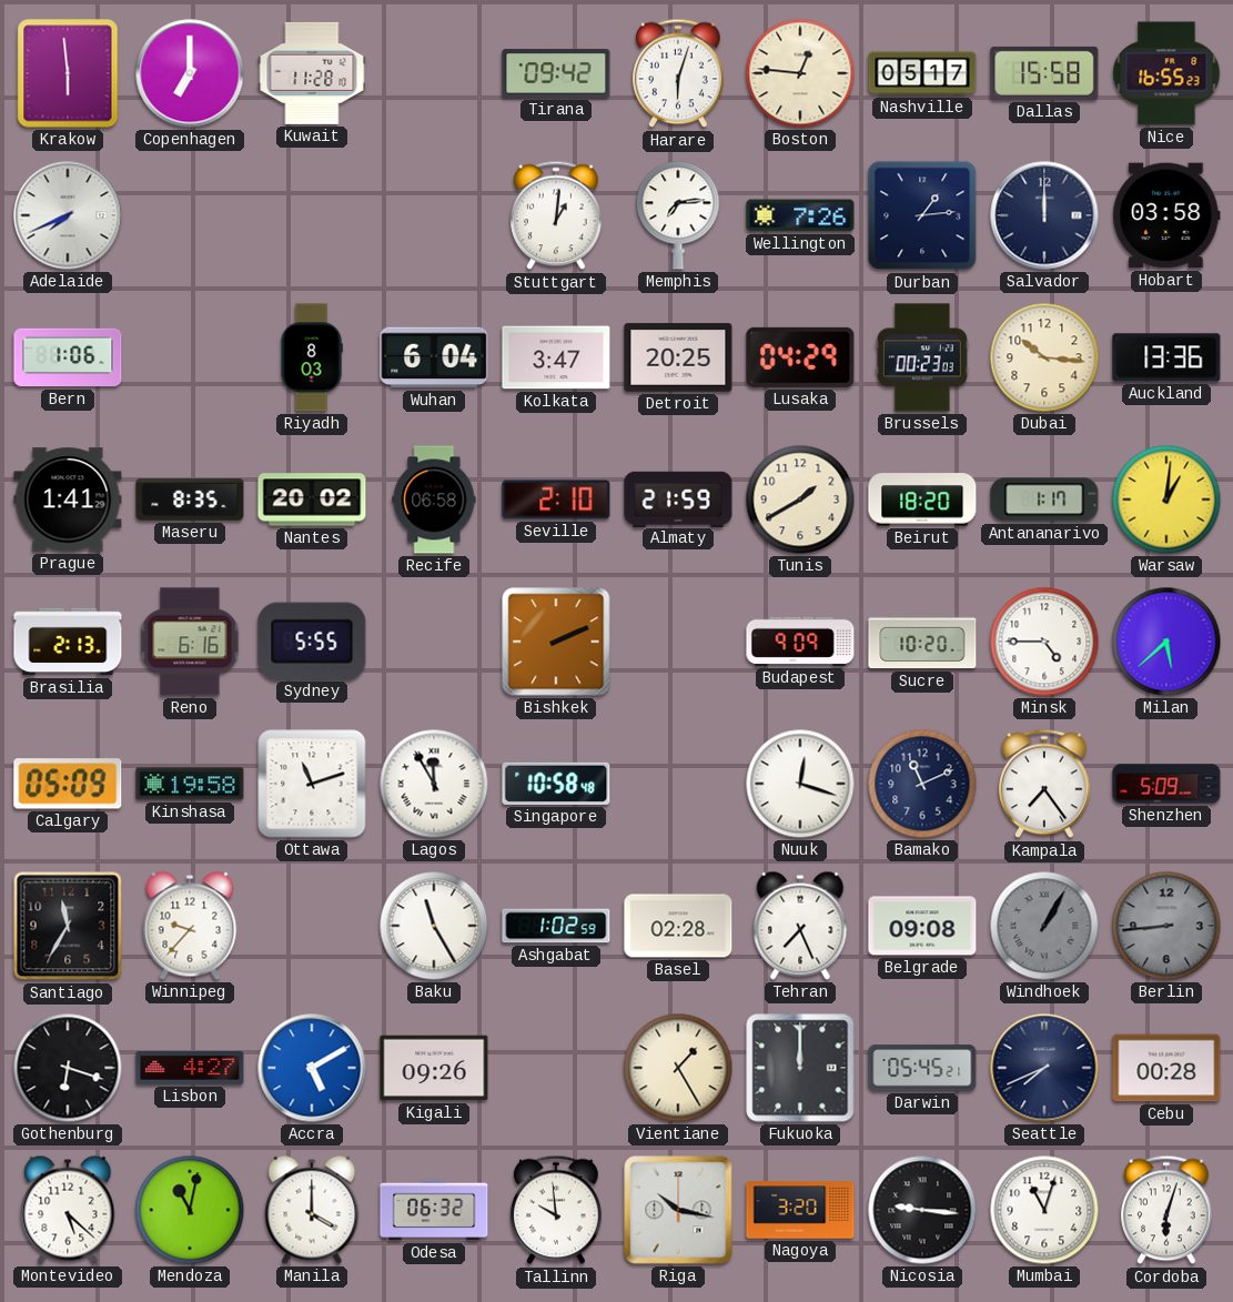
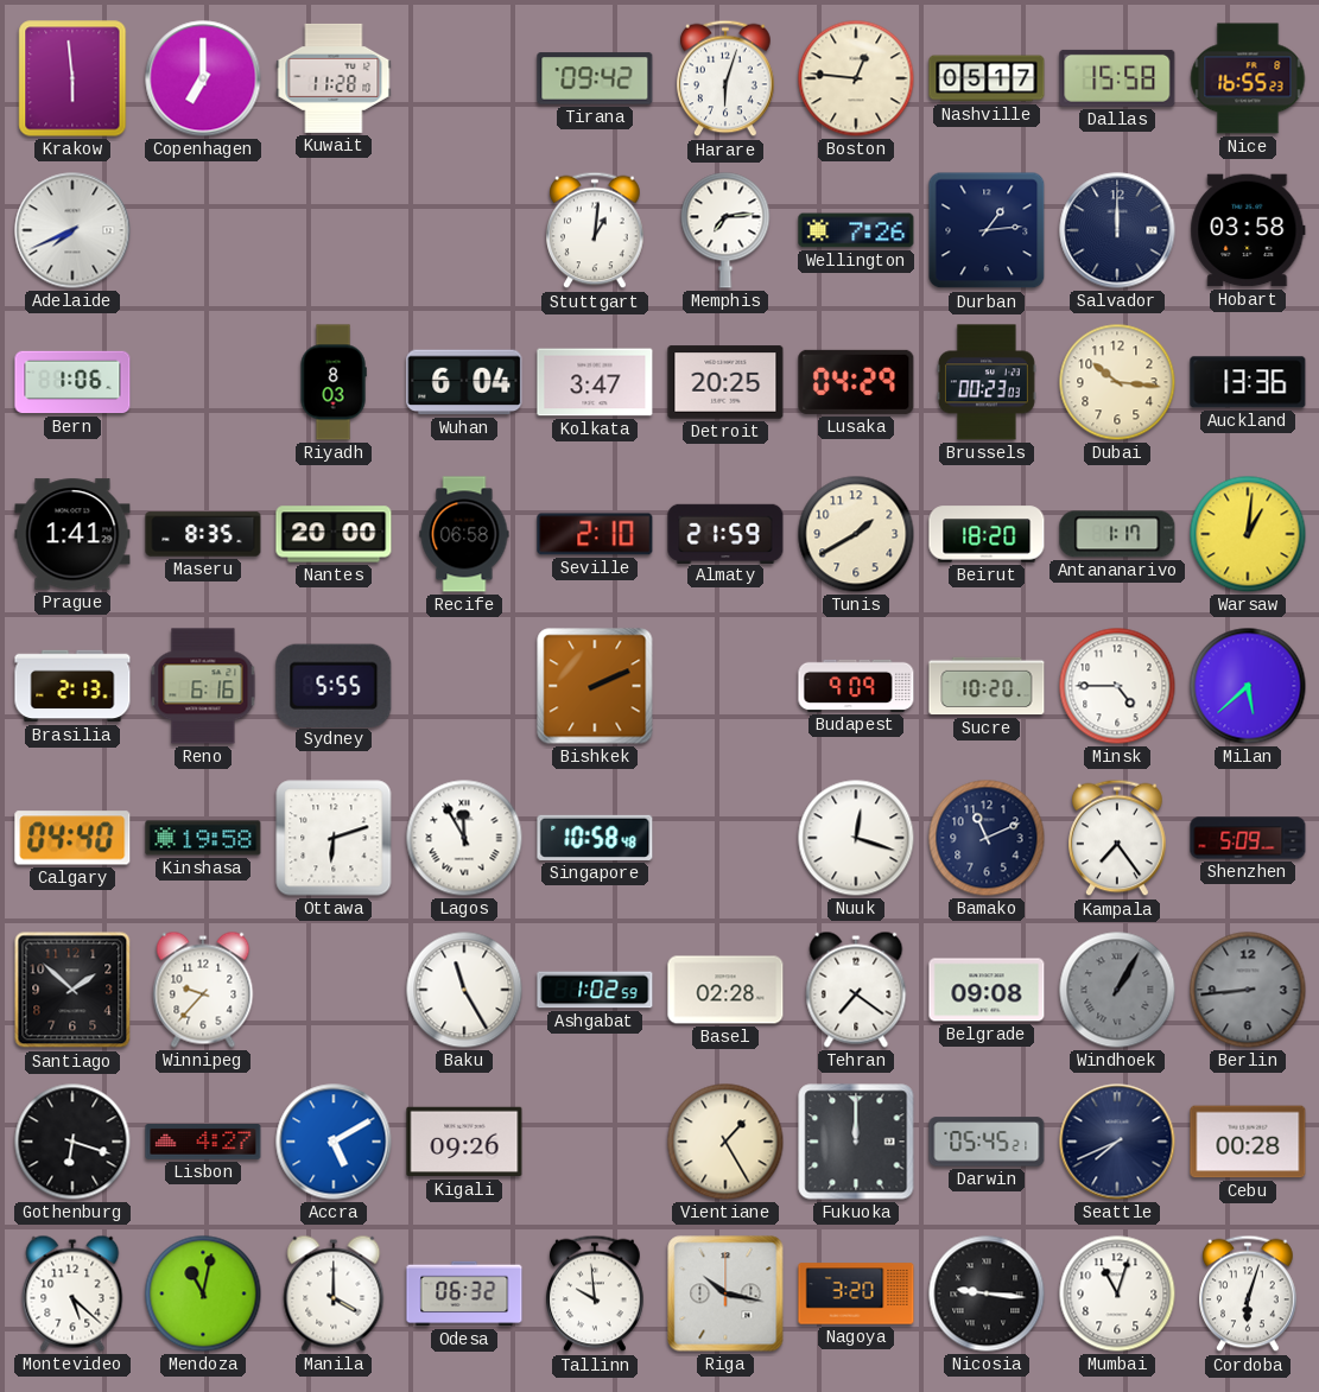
Nantes: 20:02 -> 20:00 (334, 534)
Calgary: 05:09 -> 04:40 (72, 838)
Ottawa: 11:12 -> 6:12 (334, 838)
Santiago: 11:35 -> 1:52 (72, 990)
Tehran: 7:26 -> 7:21 (856, 990)
